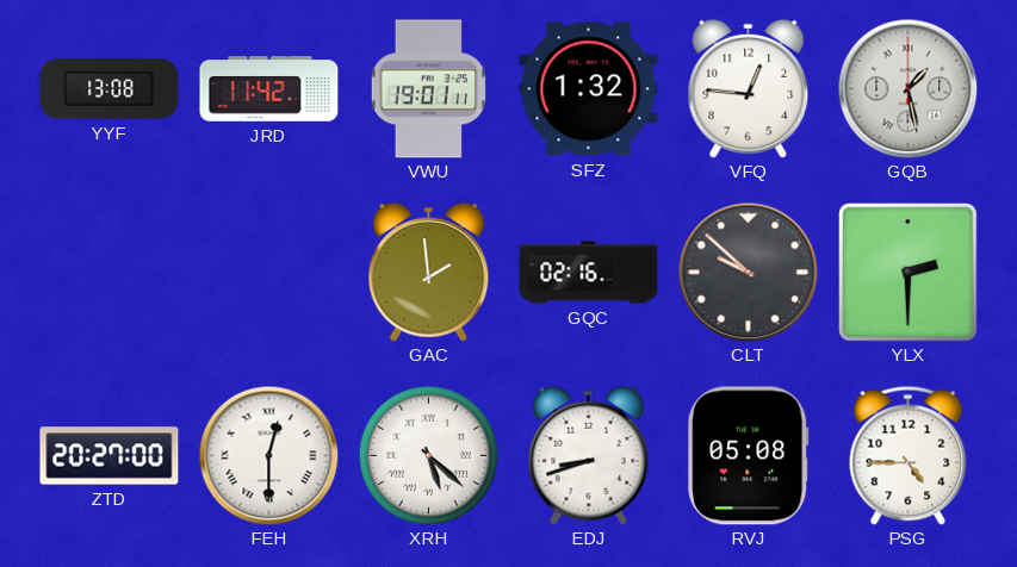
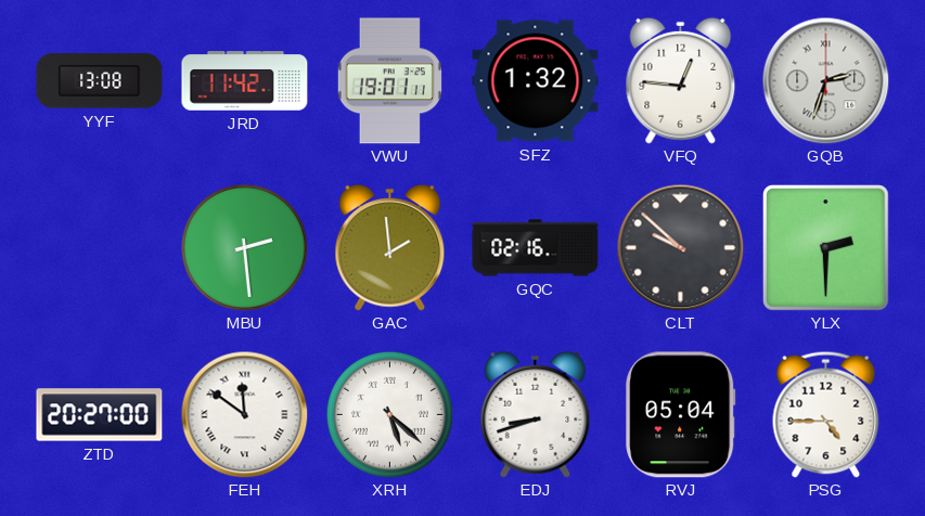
GQB: 1:28 -> 2:33 (825, 80)
MBU: none -> 2:29 (244, 247)
FEH: 12:30 -> 11:51 (244, 414)
RVJ: 05:08 -> 05:04 (681, 415)
